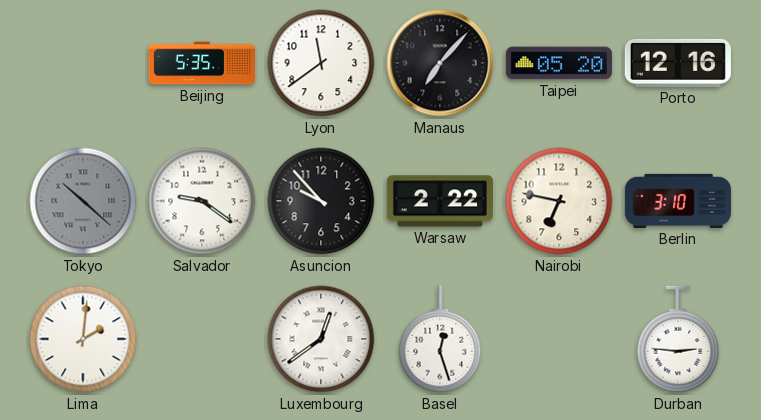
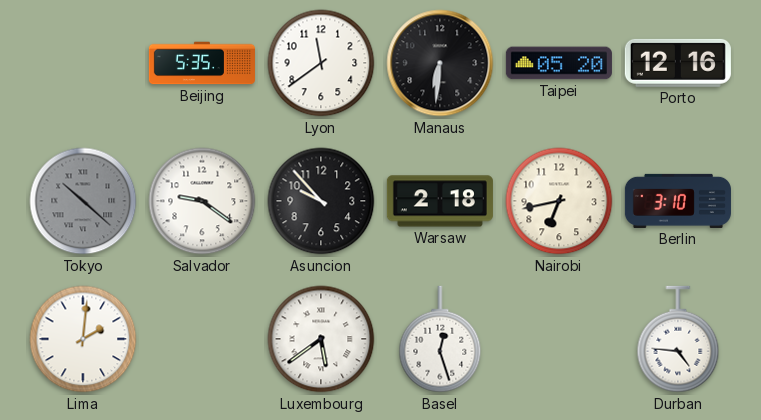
Manaus: 7:07 -> 6:31 (440, 63)
Warsaw: 2:22 -> 2:18 (440, 201)
Nairobi: 6:47 -> 6:43 (559, 201)
Luxembourg: 12:39 -> 5:39 (321, 339)
Durban: 2:46 -> 4:46 (678, 339)
